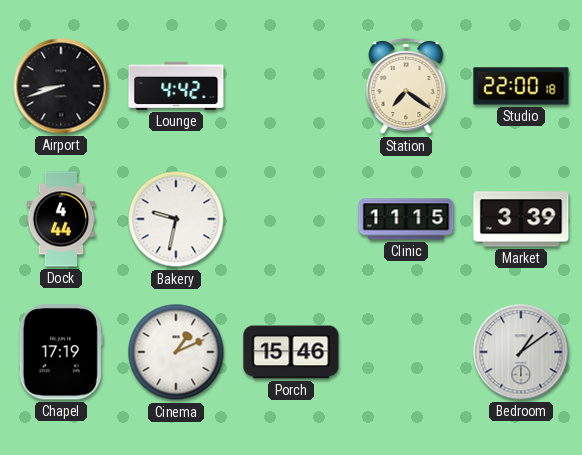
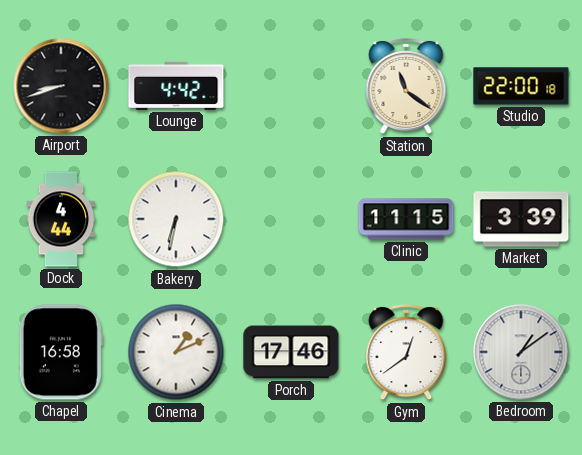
Station: 7:21 -> 11:21 (406, 86)
Bakery: 9:32 -> 6:32 (176, 219)
Chapel: 17:19 -> 16:58 (61, 352)
Porch: 15:46 -> 17:46 (291, 352)
Gym: none -> 12:39 (406, 352)
